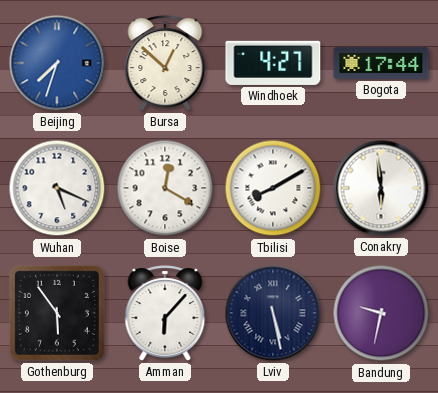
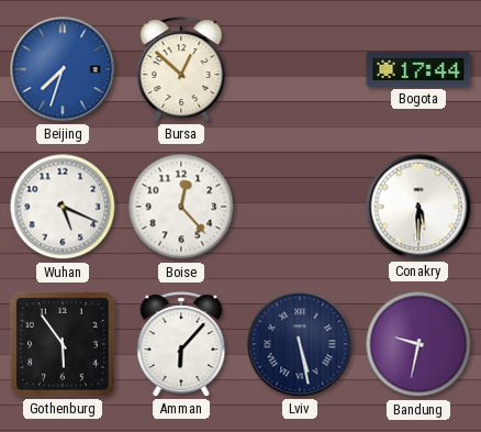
Windhoek: 4:27 -> none (273, 63)
Boise: 12:20 -> 12:23 (181, 207)
Tbilisi: 8:10 -> none (273, 188)
Conakry: 5:59 -> 5:30 (418, 207)
